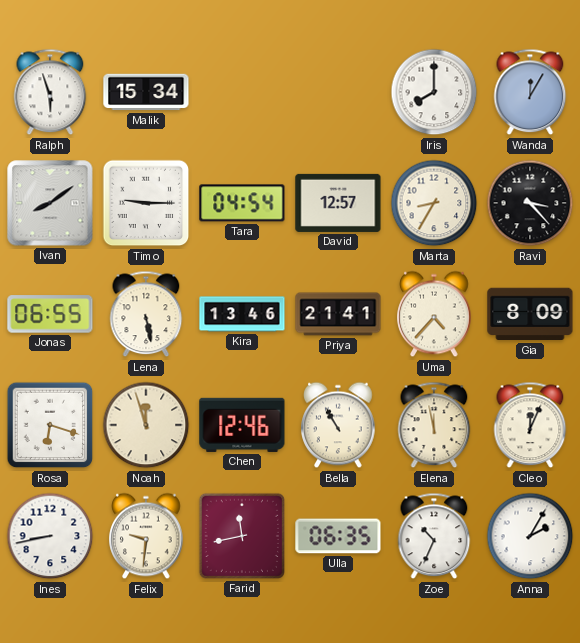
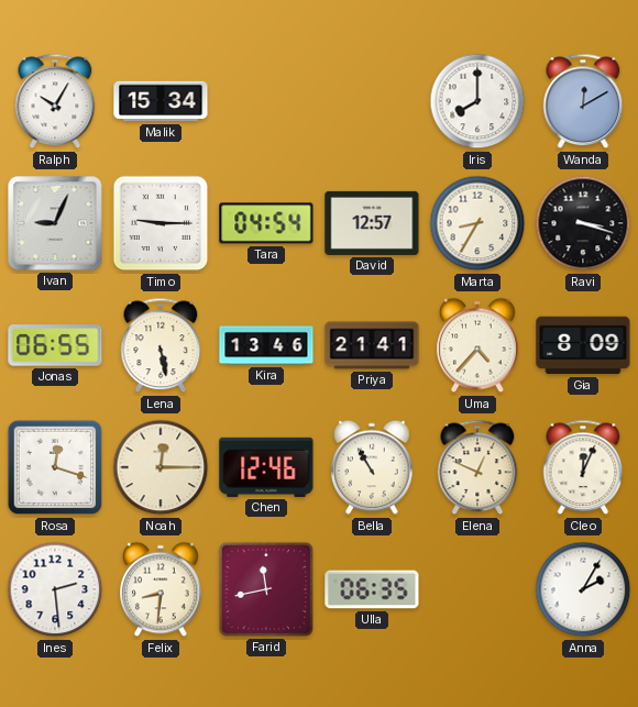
Ralph: 5:57 -> 10:05 (55, 101)
Wanda: 12:05 -> 12:10 (583, 101)
Ivan: 8:09 -> 9:04 (55, 223)
Ravi: 3:23 -> 3:18 (583, 223)
Rosa: 6:18 -> 12:18 (55, 467)
Noah: 11:57 -> 12:15 (161, 467)
Elena: 11:58 -> 12:49 (477, 467)
Ines: 8:43 -> 2:29 (55, 589)
Felix: 9:31 -> 8:31 (161, 589)
Zoe: 10:34 -> none (434, 536)
